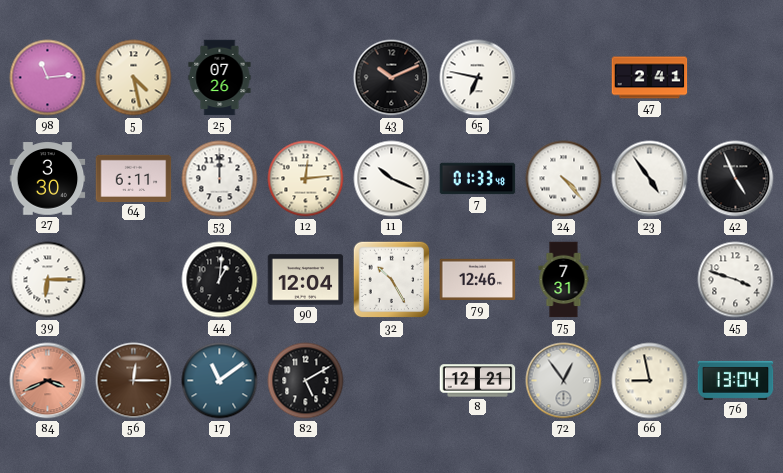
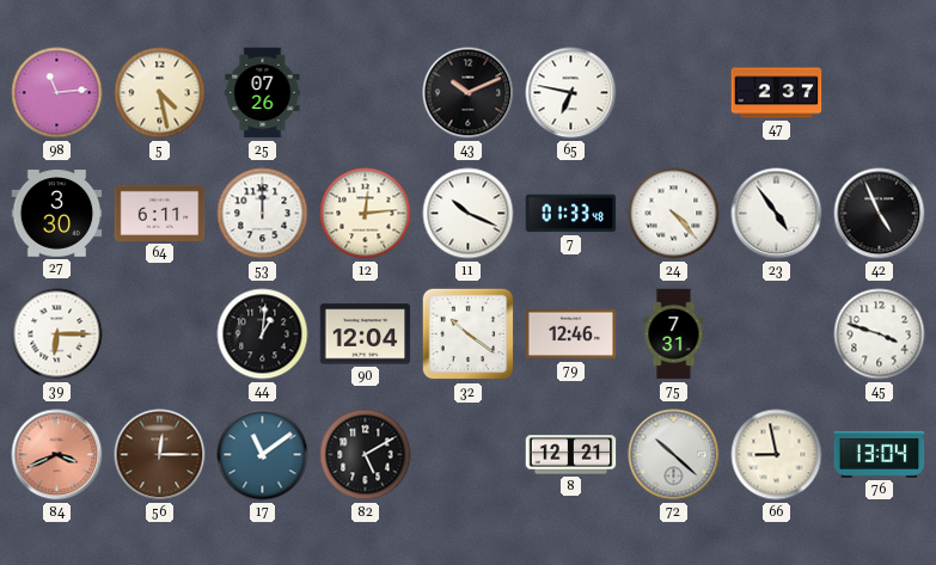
47: 2:41 -> 2:37 (777, 93)
32: 10:25 -> 10:21 (469, 334)
72: 12:54 -> 10:22 (674, 455)
